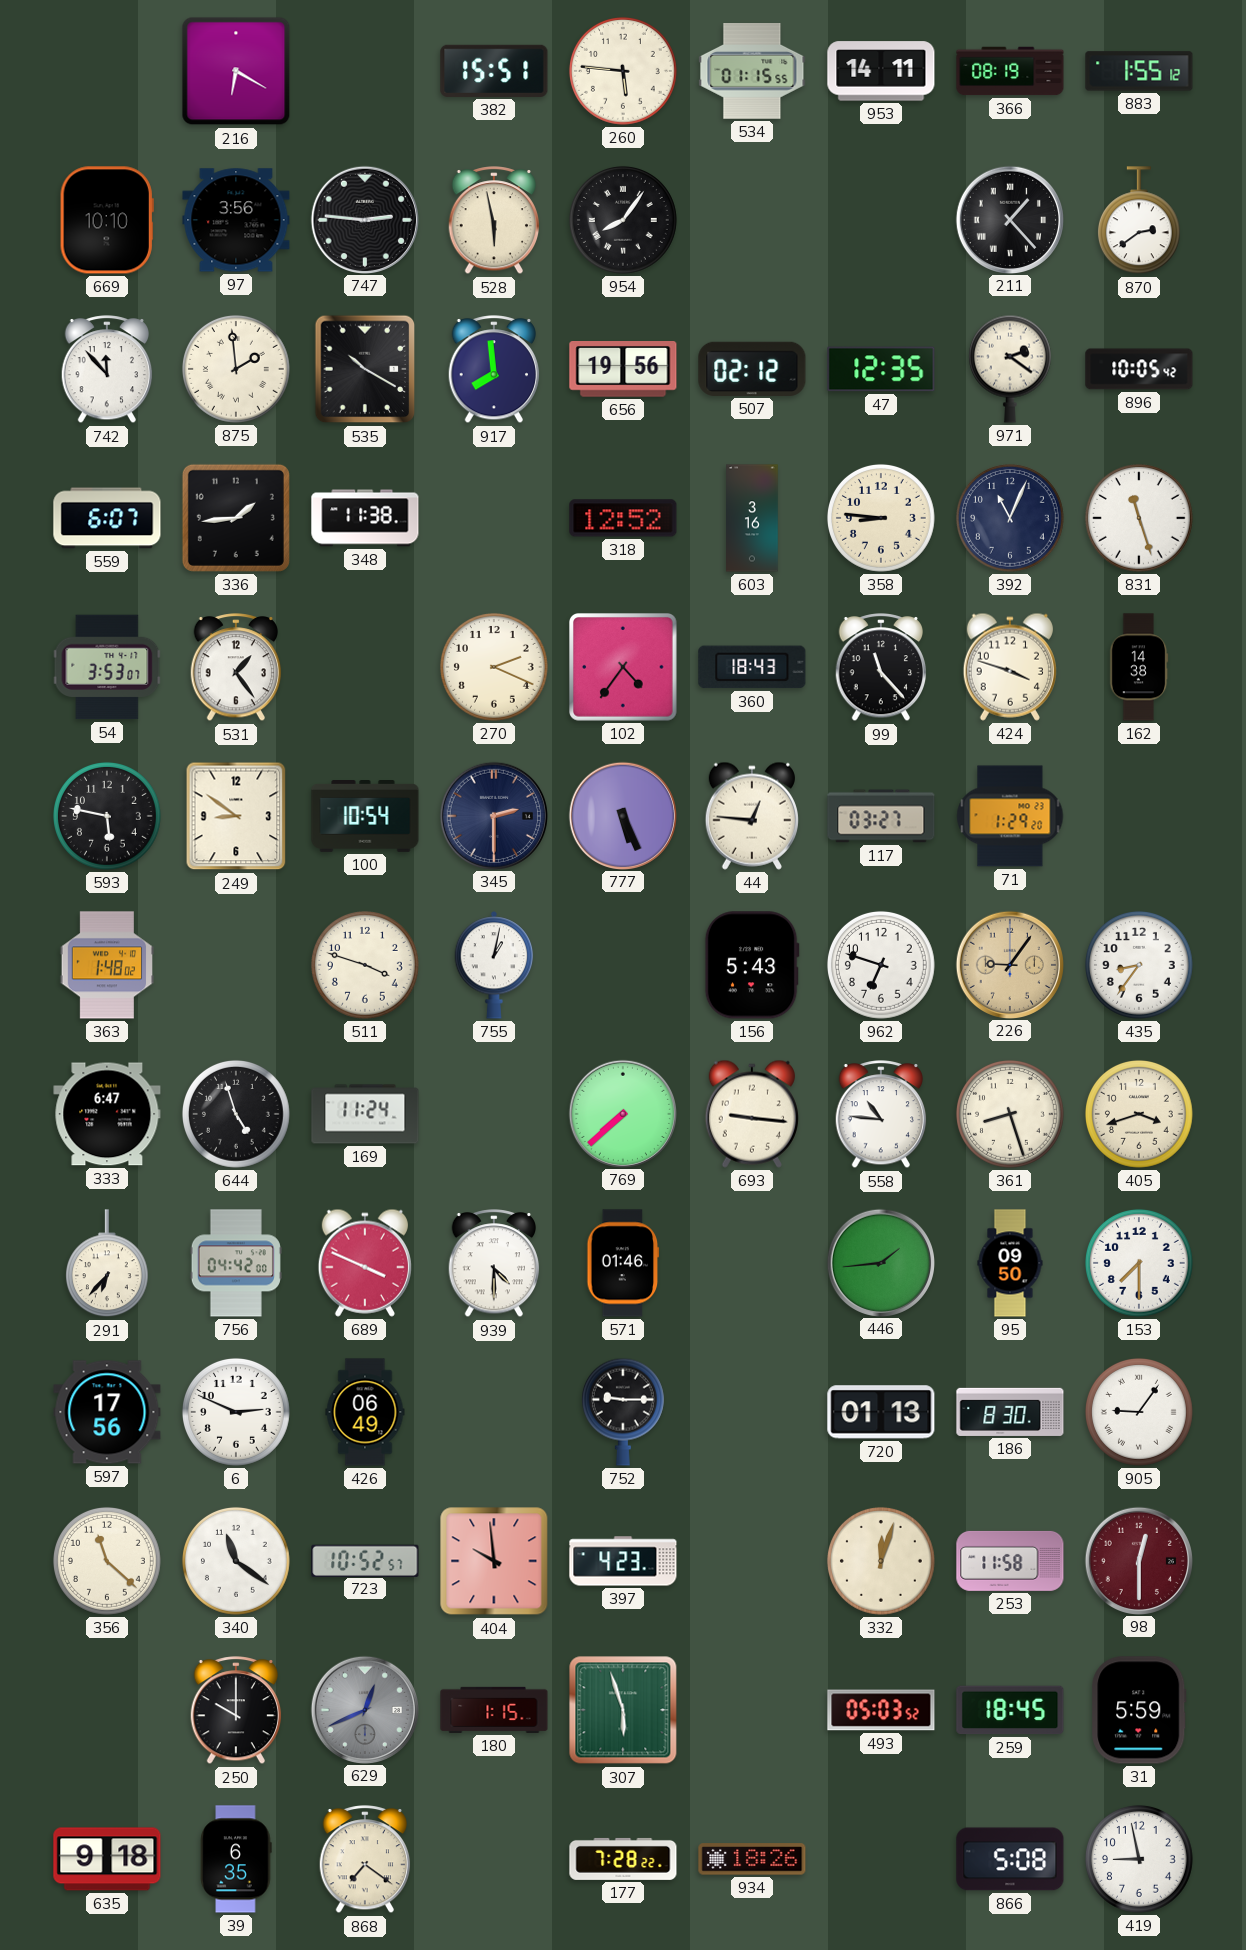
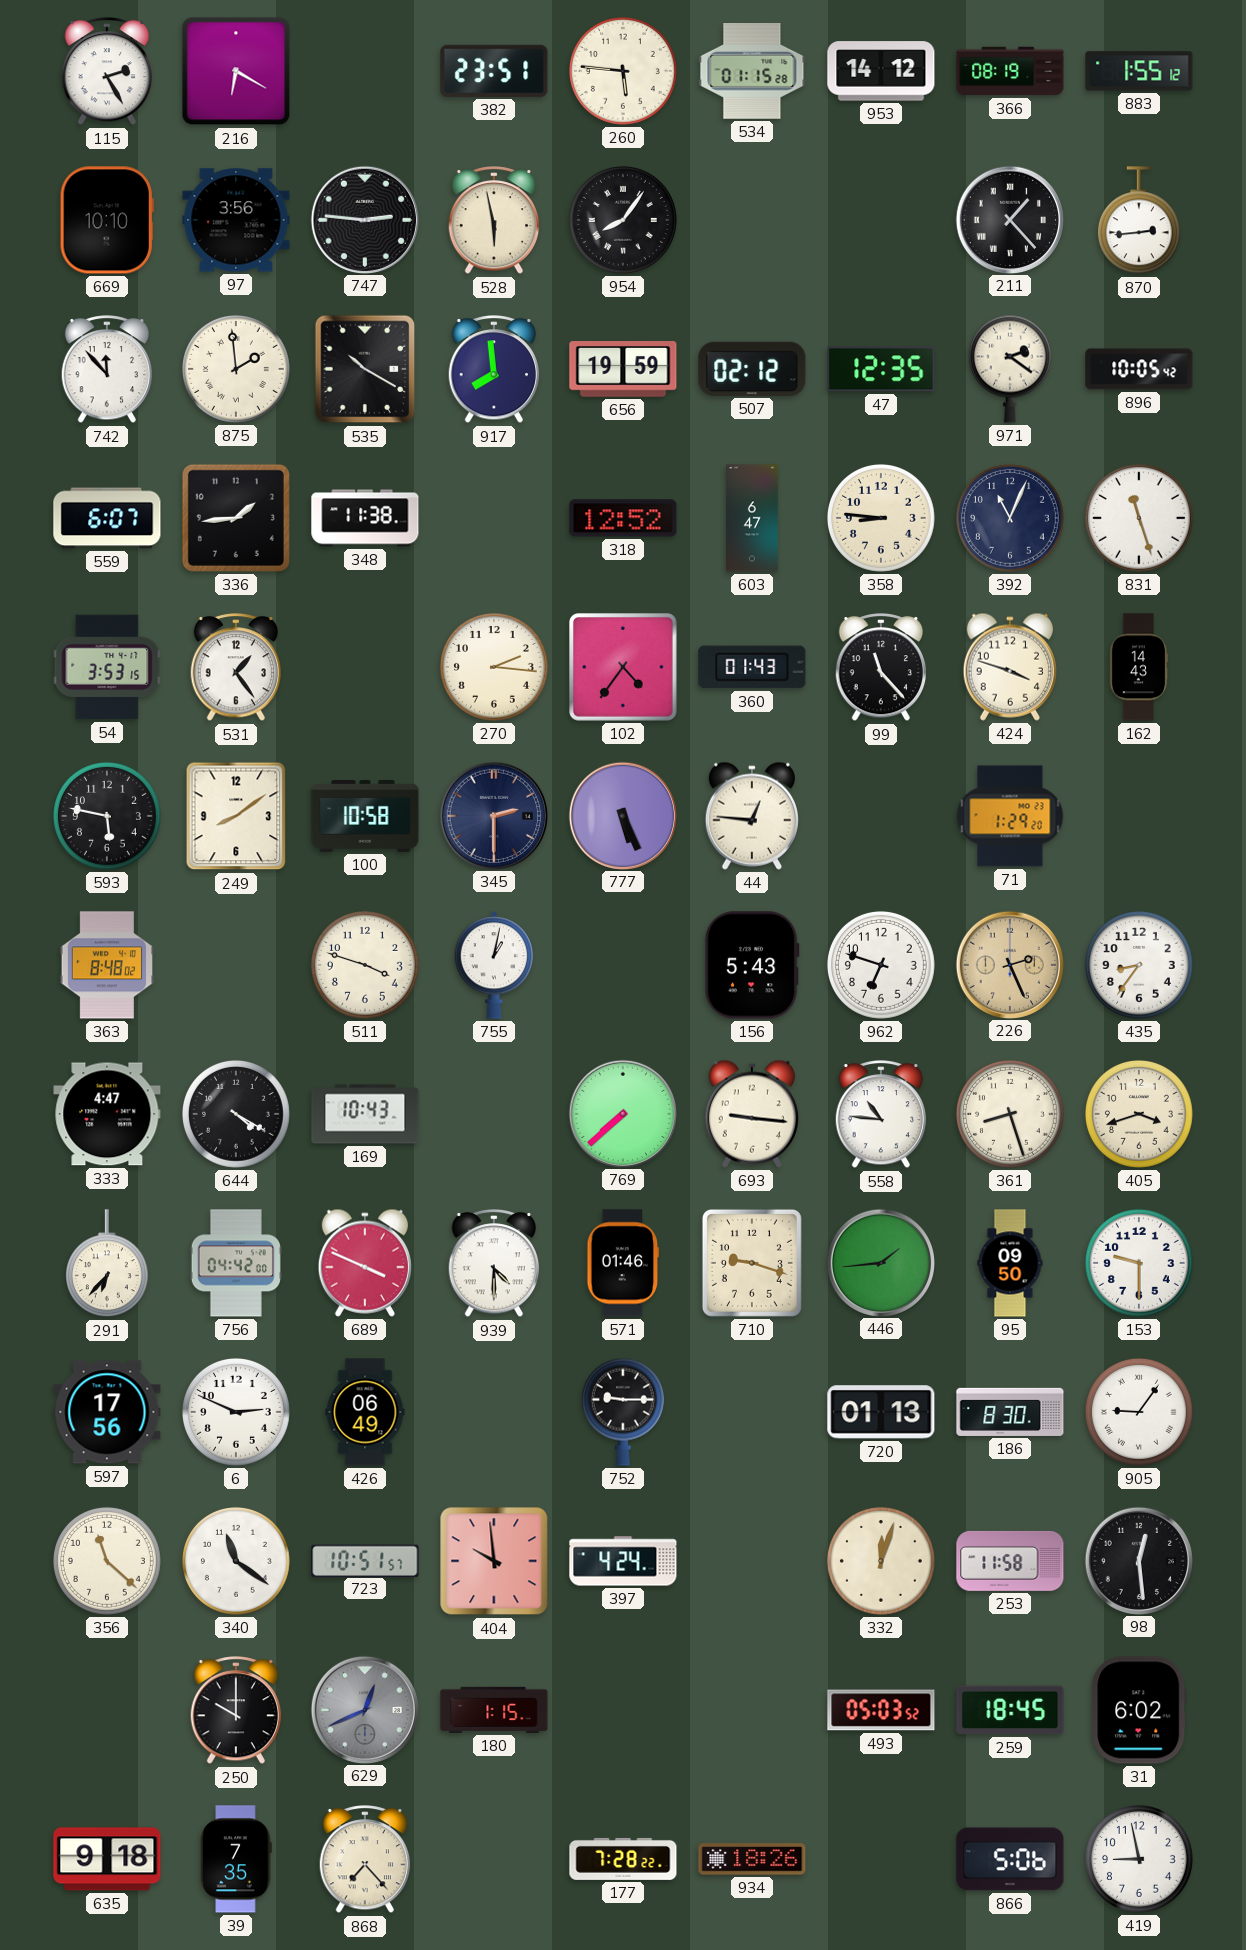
115: none -> 2:25 (107, 72)
382: 15:51 -> 23:51 (494, 71)
534: 01:15:55 -> 01:15:28 (752, 72)
953: 14:11 -> 14:12 (881, 71)
870: 2:39 -> 2:44 (1139, 221)
656: 19:56 -> 19:59 (623, 370)
603: 3:16 -> 6:47 (752, 518)
54: 3:53:07 -> 3:53:15 (107, 667)
270: 2:19 -> 2:16 (494, 667)
360: 18:43 -> 01:43 (752, 667)
162: 14:38 -> 14:43 (1139, 667)
249: 8:51 -> 8:09 (236, 816)
100: 10:54 -> 10:58 (365, 817)
117: 03:27 -> none (881, 816)
363: 1:48 -> 8:48 (107, 965)
226: 9:06 -> 2:26 (1009, 964)
333: 6:47 -> 4:47 (107, 1114)
644: 4:57 -> 4:20 (236, 1114)
169: 11:24 -> 10:43 (365, 1114)
710: none -> 9:18 (752, 1263)
153: 7:30 -> 9:30 (1139, 1263)
723: 10:52 -> 10:51 (365, 1560)
397: 4:23 -> 4:24 (623, 1561)
98: 12:30 -> 12:29 (1138, 1560)
98 dial: burgundy -> black (1138, 1560)
307: 5:57 -> none (623, 1710)
31: 5:59 -> 6:02 (1139, 1710)
39: 6:35 -> 7:35 (236, 1859)
868: 7:21 -> 7:23 (365, 1860)
866: 5:08 -> 5:06 (1010, 1859)
